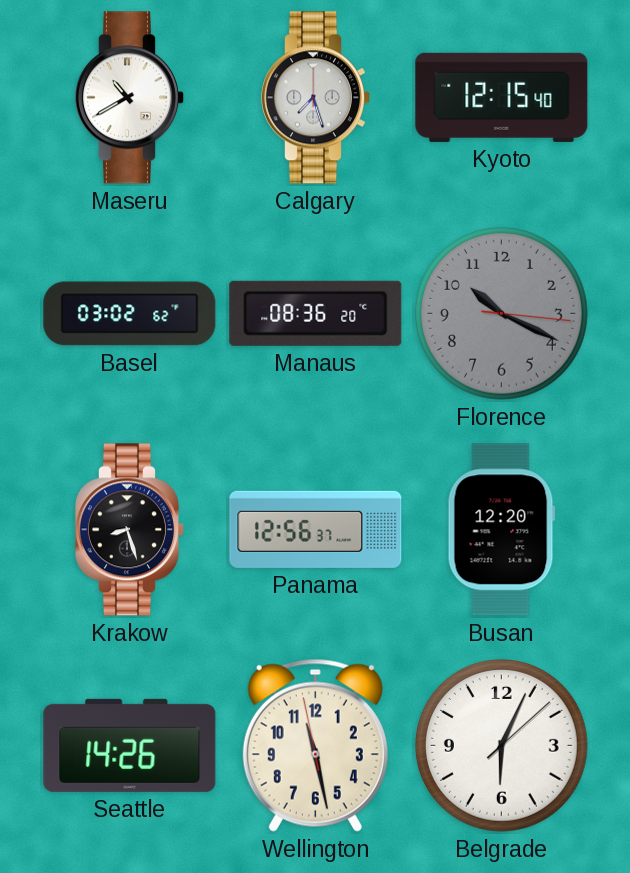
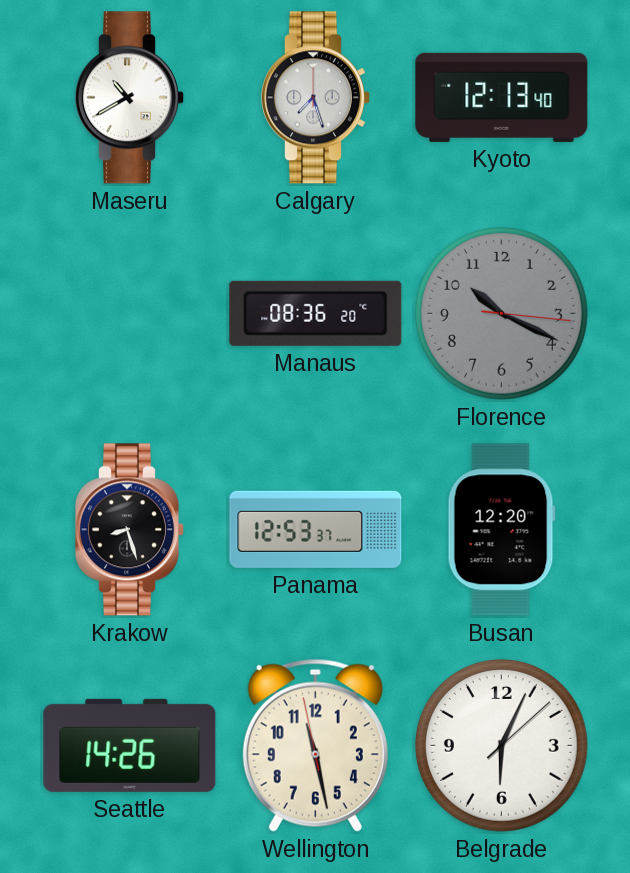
Kyoto: 12:15 -> 12:13 (502, 97)
Basel: 03:02 -> none (130, 314)
Panama: 12:56 -> 12:53 (316, 529)
